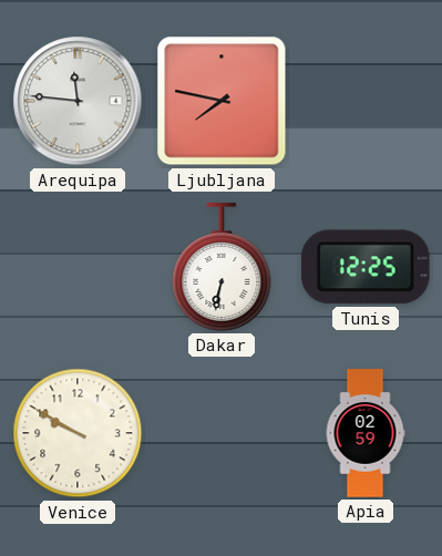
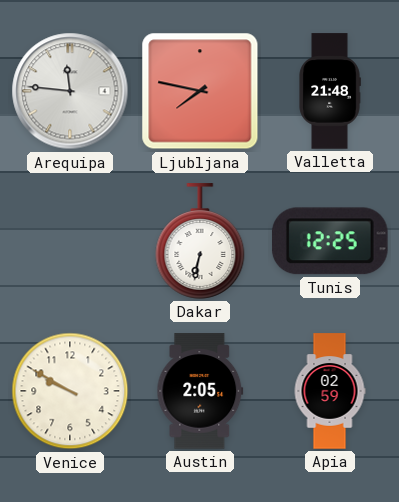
Valletta: none -> 21:48 (330, 91)
Austin: none -> 2:05 (200, 391)
